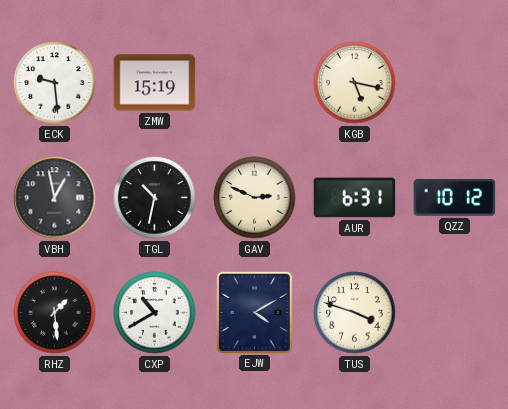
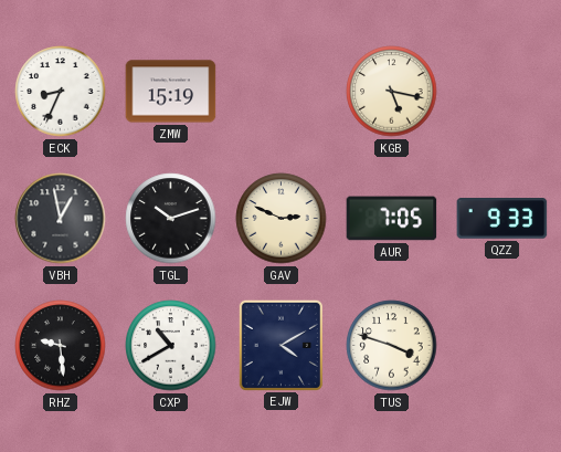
ECK: 9:29 -> 8:34 (61, 92)
TGL: 10:32 -> 10:12 (171, 219)
AUR: 6:31 -> 7:05 (392, 219)
QZZ: 10:12 -> 9:33 (502, 219)
RHZ: 1:29 -> 9:29 (61, 346)
